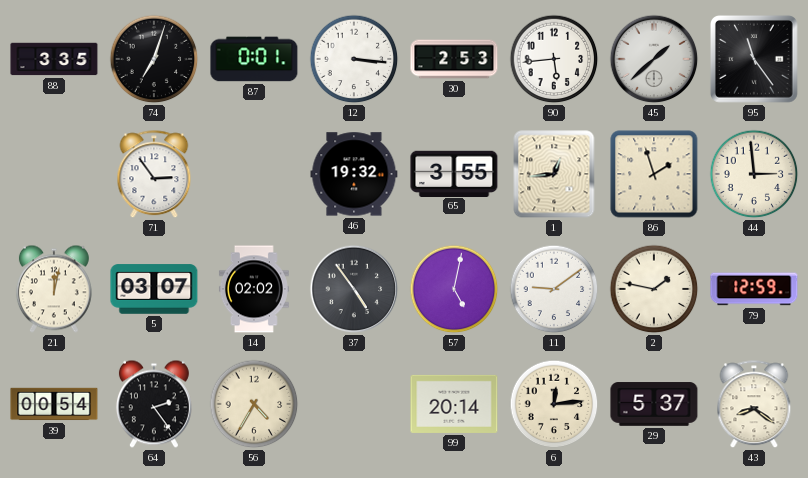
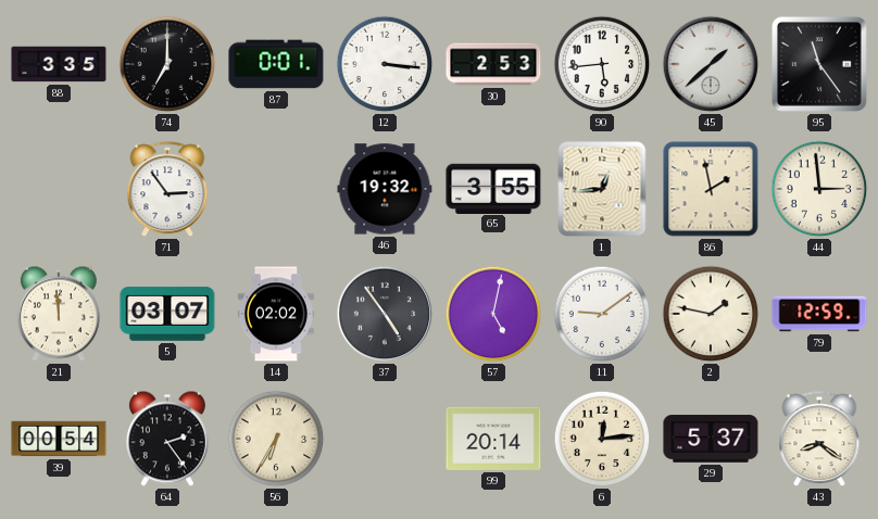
74: 7:03 -> 7:00 (167, 64)
86: 1:57 -> 1:58 (711, 189)
21: 12:02 -> 11:59 (59, 314)
56: 4:35 -> 6:35 (276, 439)
